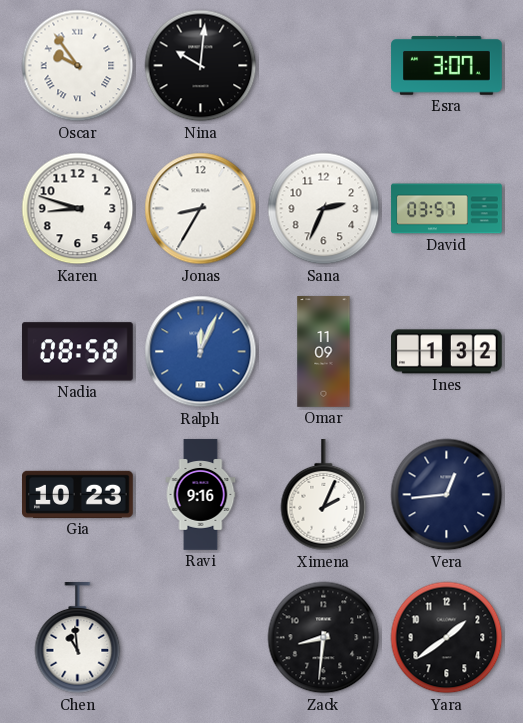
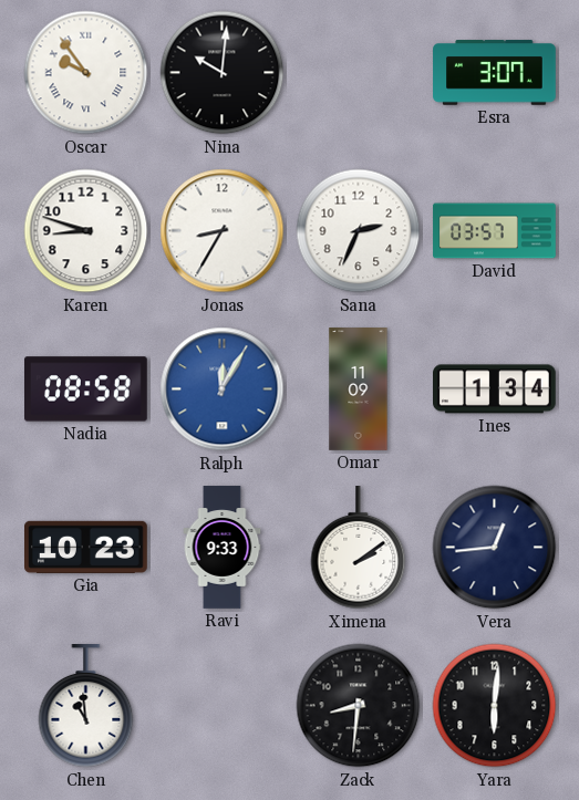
Ralph: 12:04 -> 12:05 (223, 389)
Ines: 1:32 -> 1:34 (495, 389)
Ravi: 9:16 -> 9:33 (223, 548)
Ximena: 2:04 -> 2:09 (359, 549)
Yara: 1:39 -> 6:01 (495, 706)
